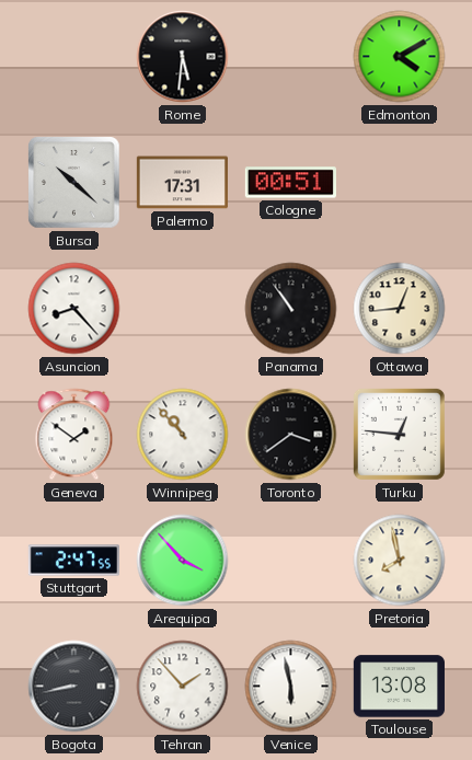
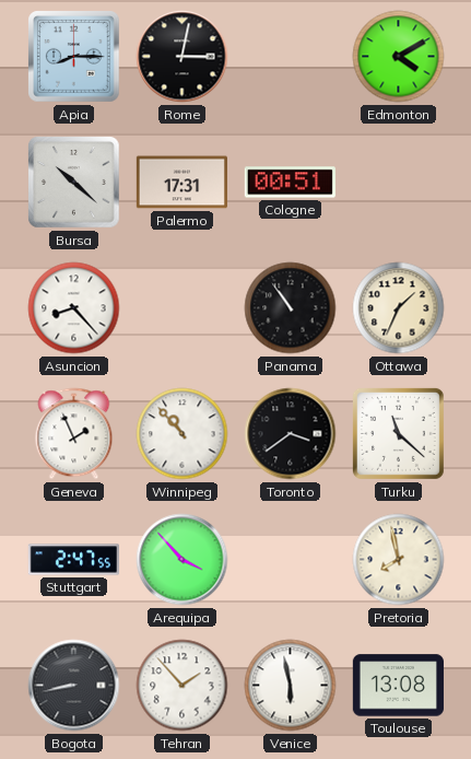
Apia: none -> 8:15 (74, 57)
Rome: 5:31 -> 3:02 (182, 57)
Ottawa: 12:44 -> 1:34 (399, 308)
Geneva: 1:51 -> 1:56 (74, 434)
Turku: 12:46 -> 11:22 (398, 433)
